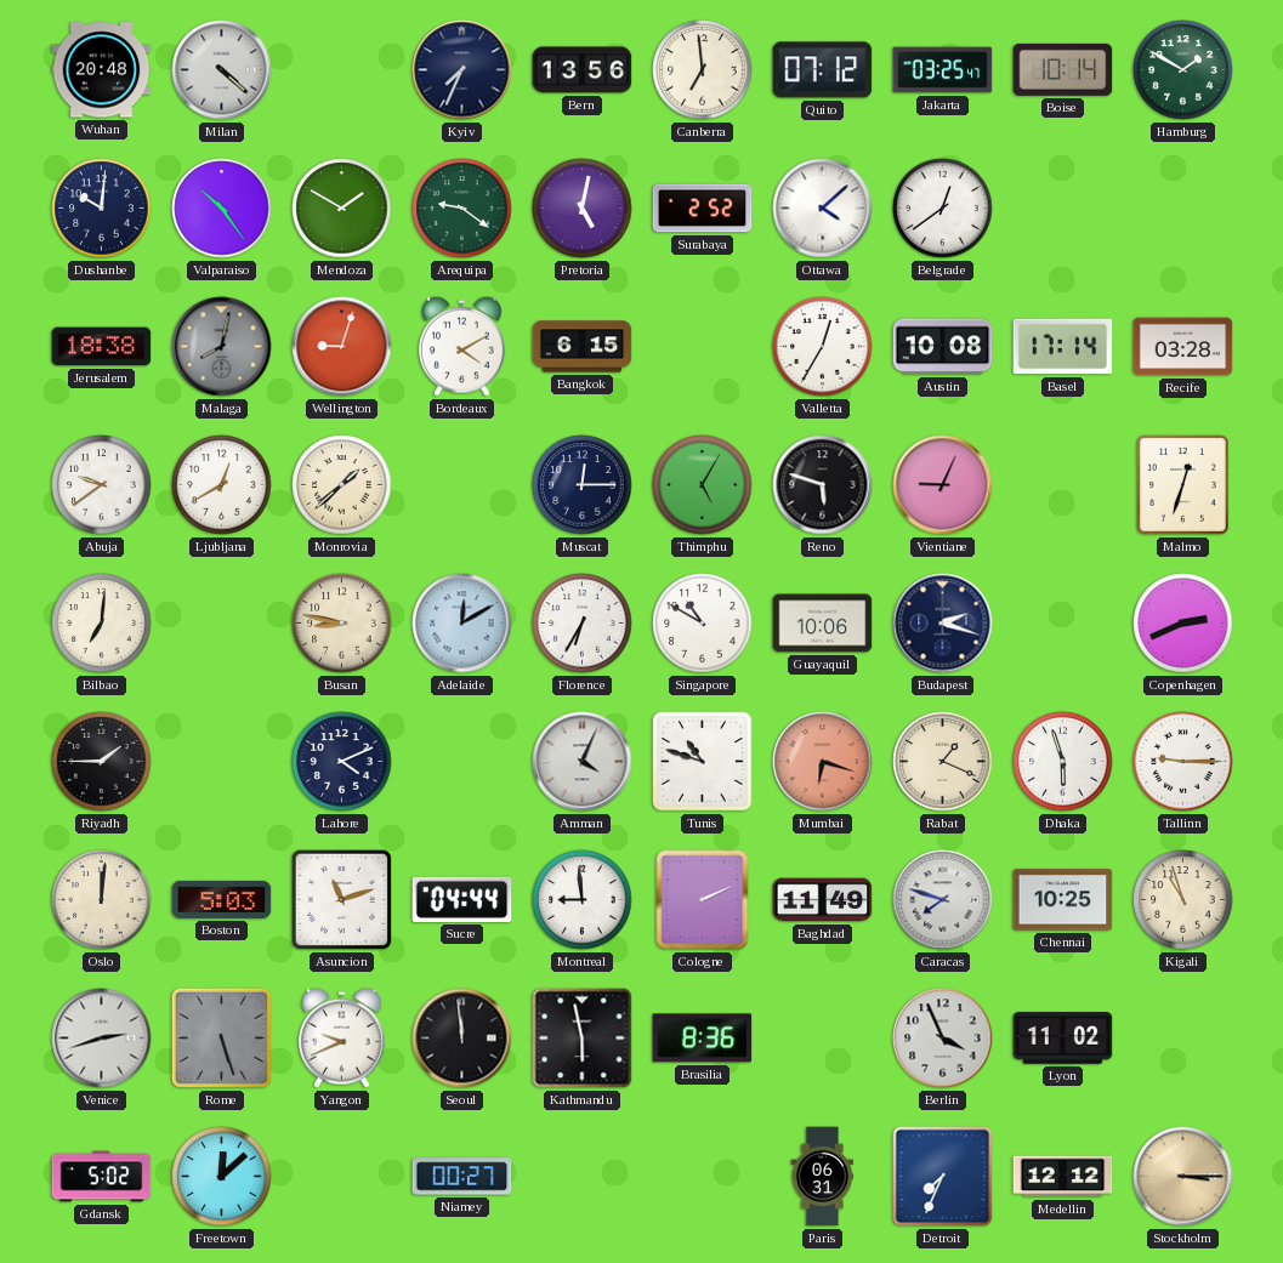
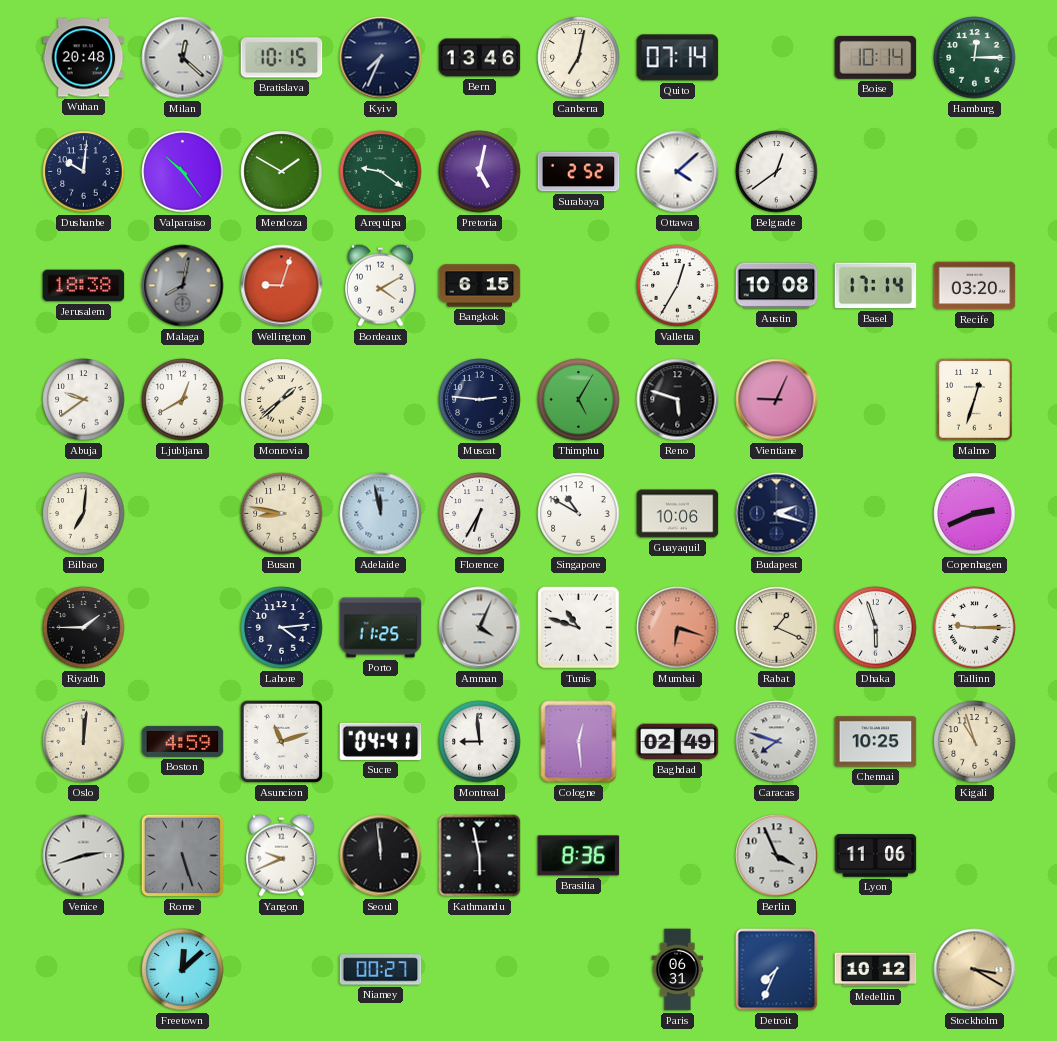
Milan: 4:22 -> 12:22 (183, 58)
Bratislava: none -> 10:15 (282, 58)
Bern: 13:56 -> 13:46 (480, 58)
Canberra: 6:59 -> 7:02 (579, 58)
Quito: 07:12 -> 07:14 (678, 58)
Jakarta: 03:25 -> none (943, 70)
Hamburg: 1:50 -> 12:15 (975, 58)
Recife: 03:28 -> 03:20 (975, 286)
Muscat: 12:15 -> 2:46 (480, 400)
Adelaide: 12:10 -> 11:58 (381, 514)
Lahore: 4:11 -> 4:14 (282, 628)
Porto: none -> 11:25 (381, 628)
Boston: 5:03 -> 4:59 (183, 741)
Sucre: 04:44 -> 04:41 (381, 741)
Cologne: 2:11 -> 12:29 (579, 742)
Baghdad: 11:49 -> 02:49 (678, 742)
Lyon: 11:02 -> 11:06 (876, 856)
Gdansk: 5:02 -> none (102, 1177)
Medellin: 12:12 -> 10:12 (876, 970)
Stockholm: 3:15 -> 3:20 (975, 970)
